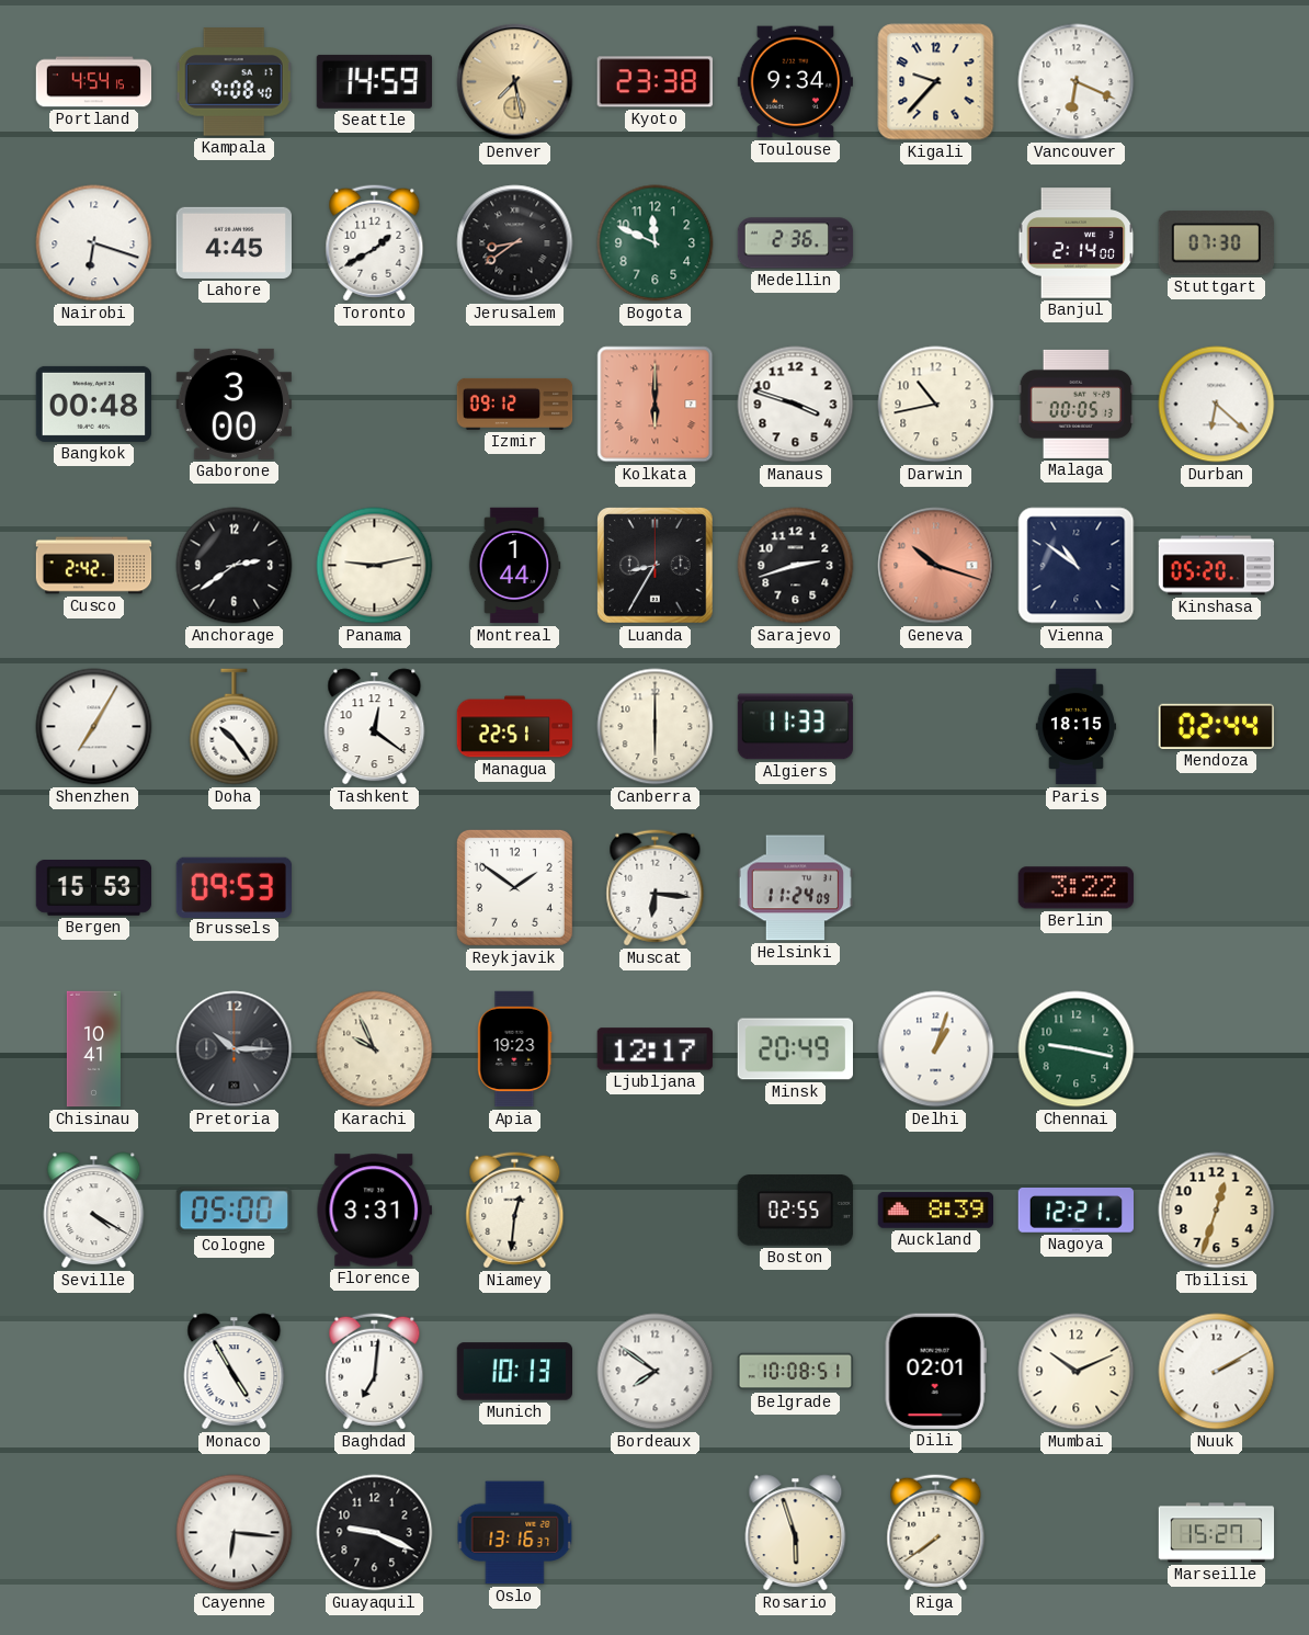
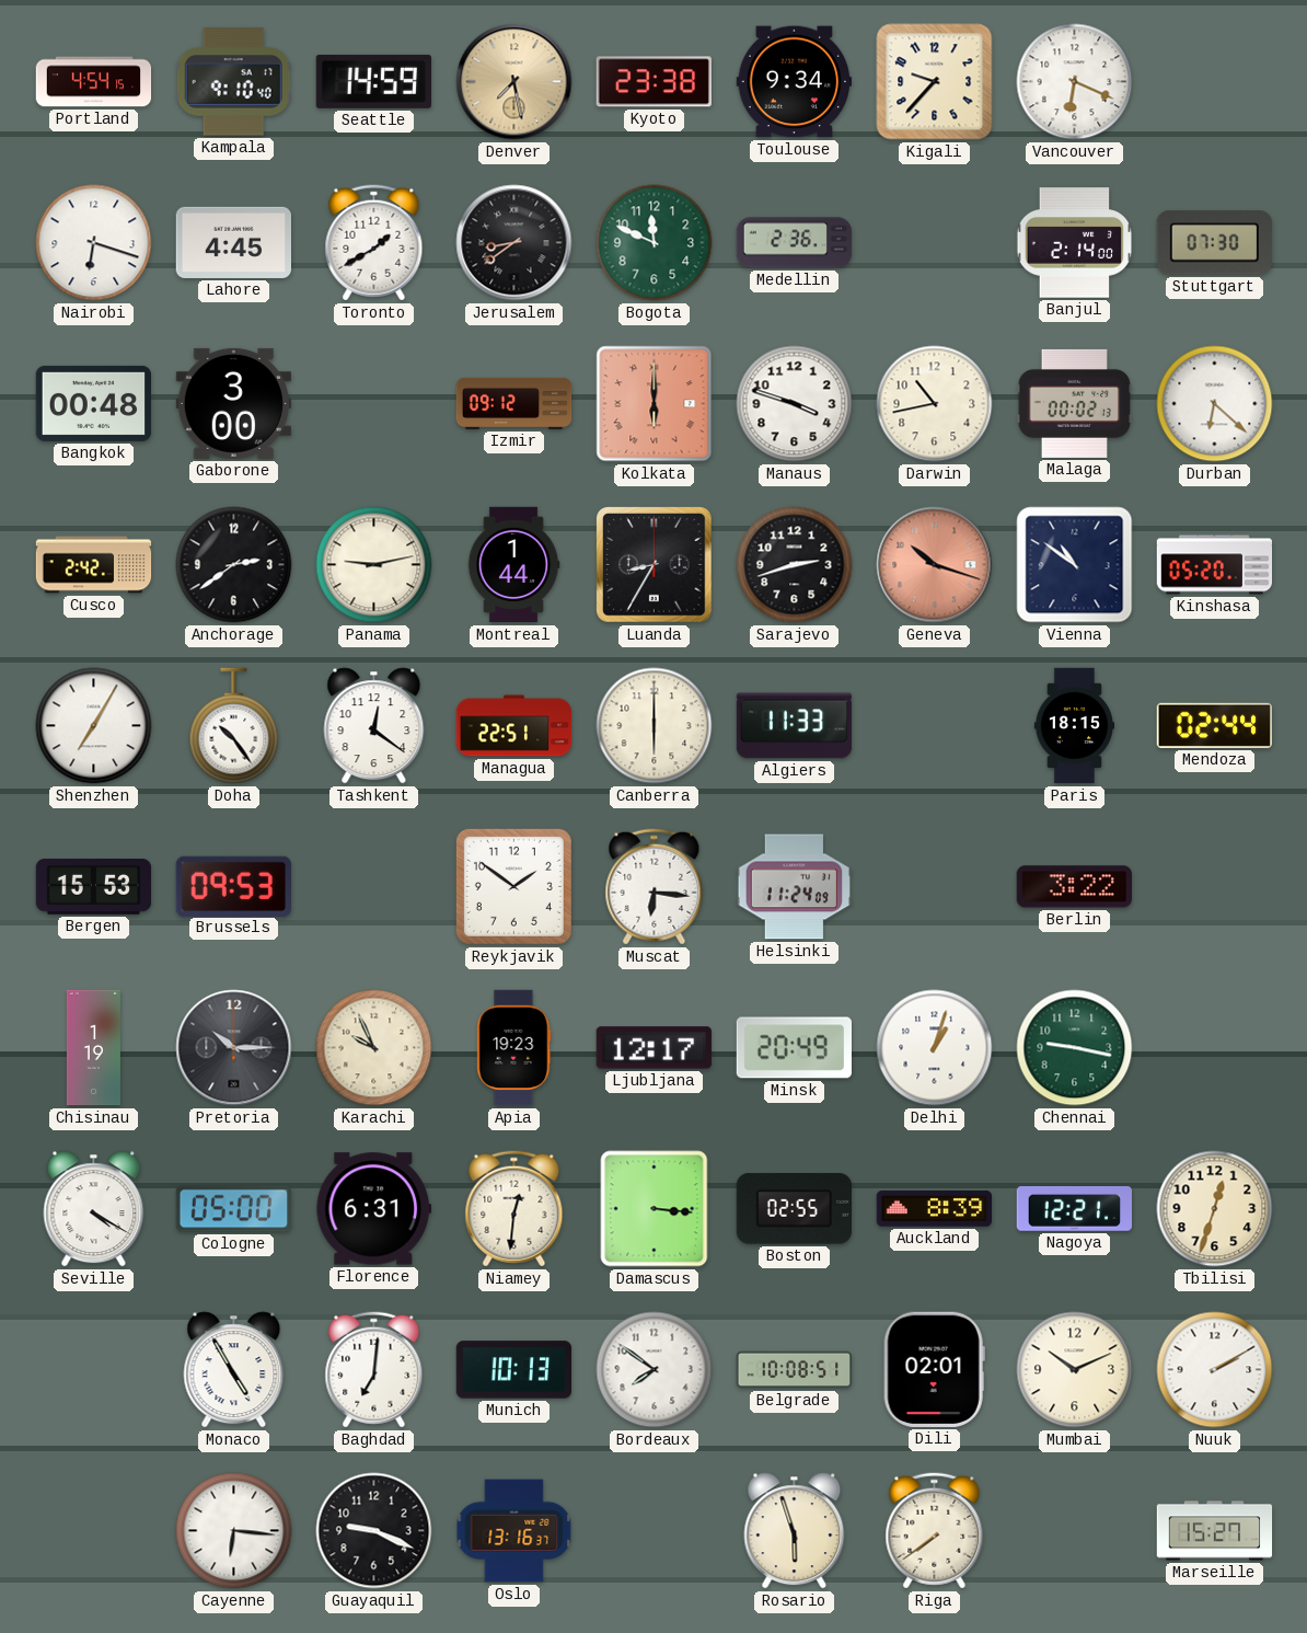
Kampala: 9:08 -> 9:10 (234, 82)
Malaga: 00:05 -> 00:02 (1075, 403)
Chisinau: 10:41 -> 1:19 (93, 1048)
Florence: 3:31 -> 6:31 (373, 1209)
Damascus: none -> 3:16 (655, 1209)
